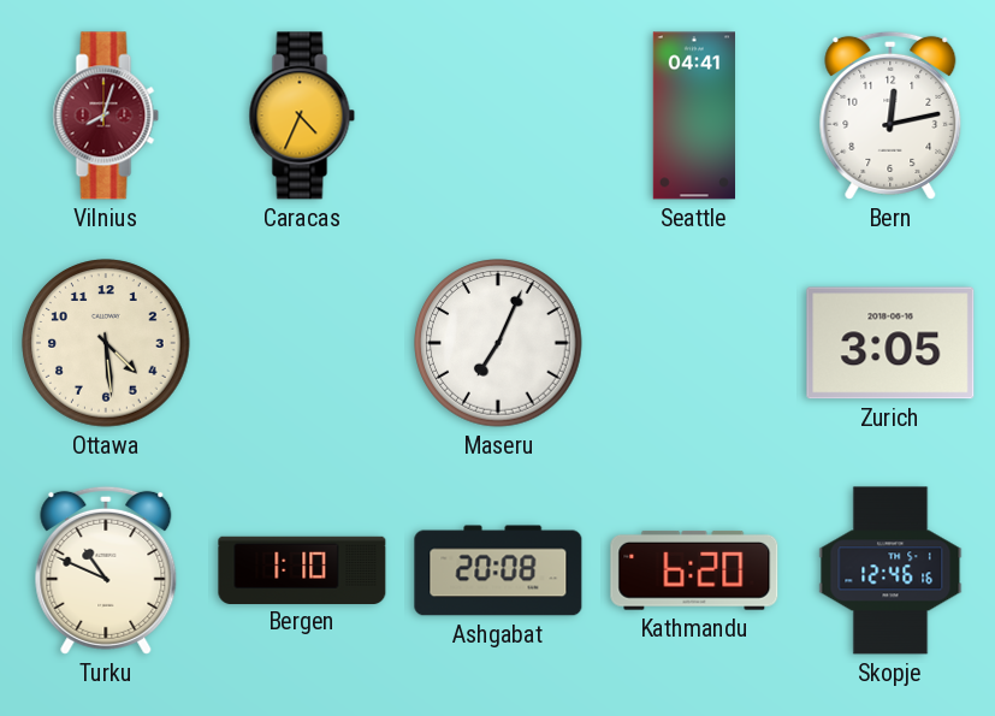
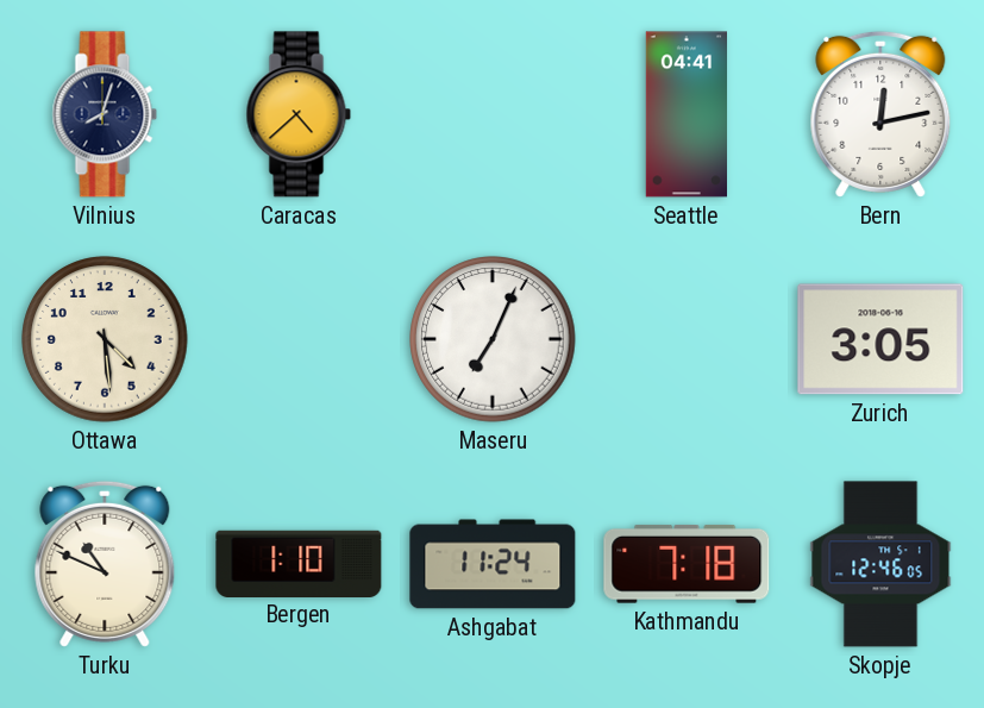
Vilnius dial: burgundy -> navy (105, 114)
Caracas: 4:34 -> 4:38 (299, 114)
Ashgabat: 20:08 -> 11:24 (493, 564)
Kathmandu: 6:20 -> 7:18 (687, 564)
Skopje: 12:46:16 -> 12:46:05 (880, 564)
